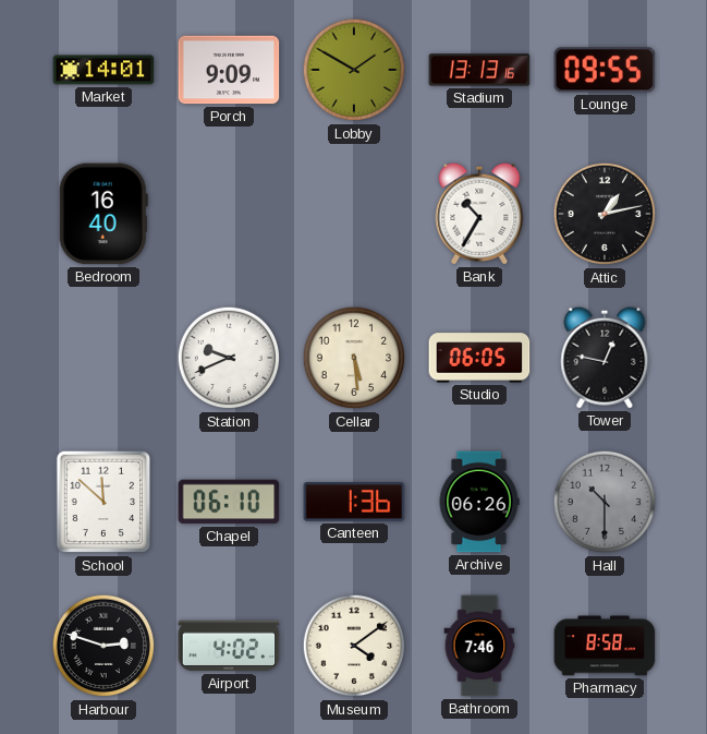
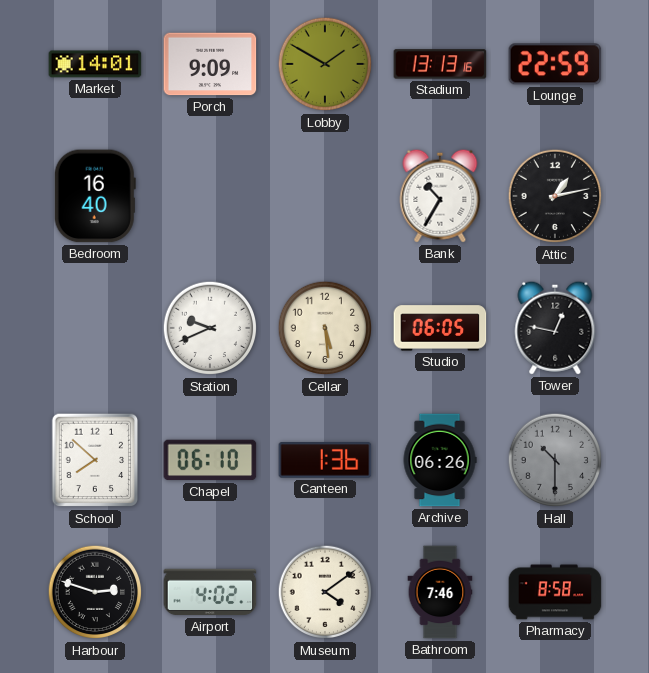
Lounge: 09:55 -> 22:59 (555, 64)
School: 11:52 -> 7:52 (95, 460)
